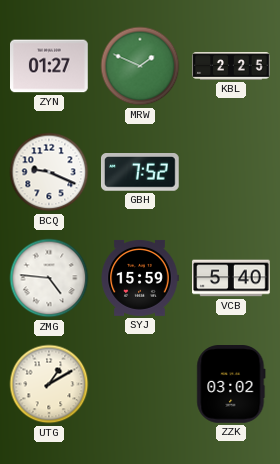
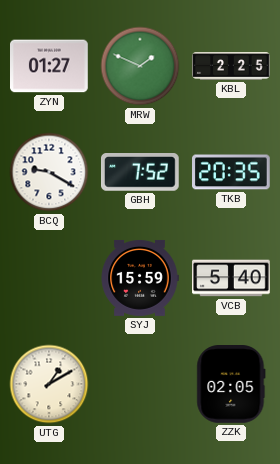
BCQ: 9:19 -> 9:20 (49, 172)
TKB: none -> 20:35 (232, 172)
ZMG: 4:46 -> none (49, 278)
ZZK: 03:02 -> 02:05 (231, 385)
